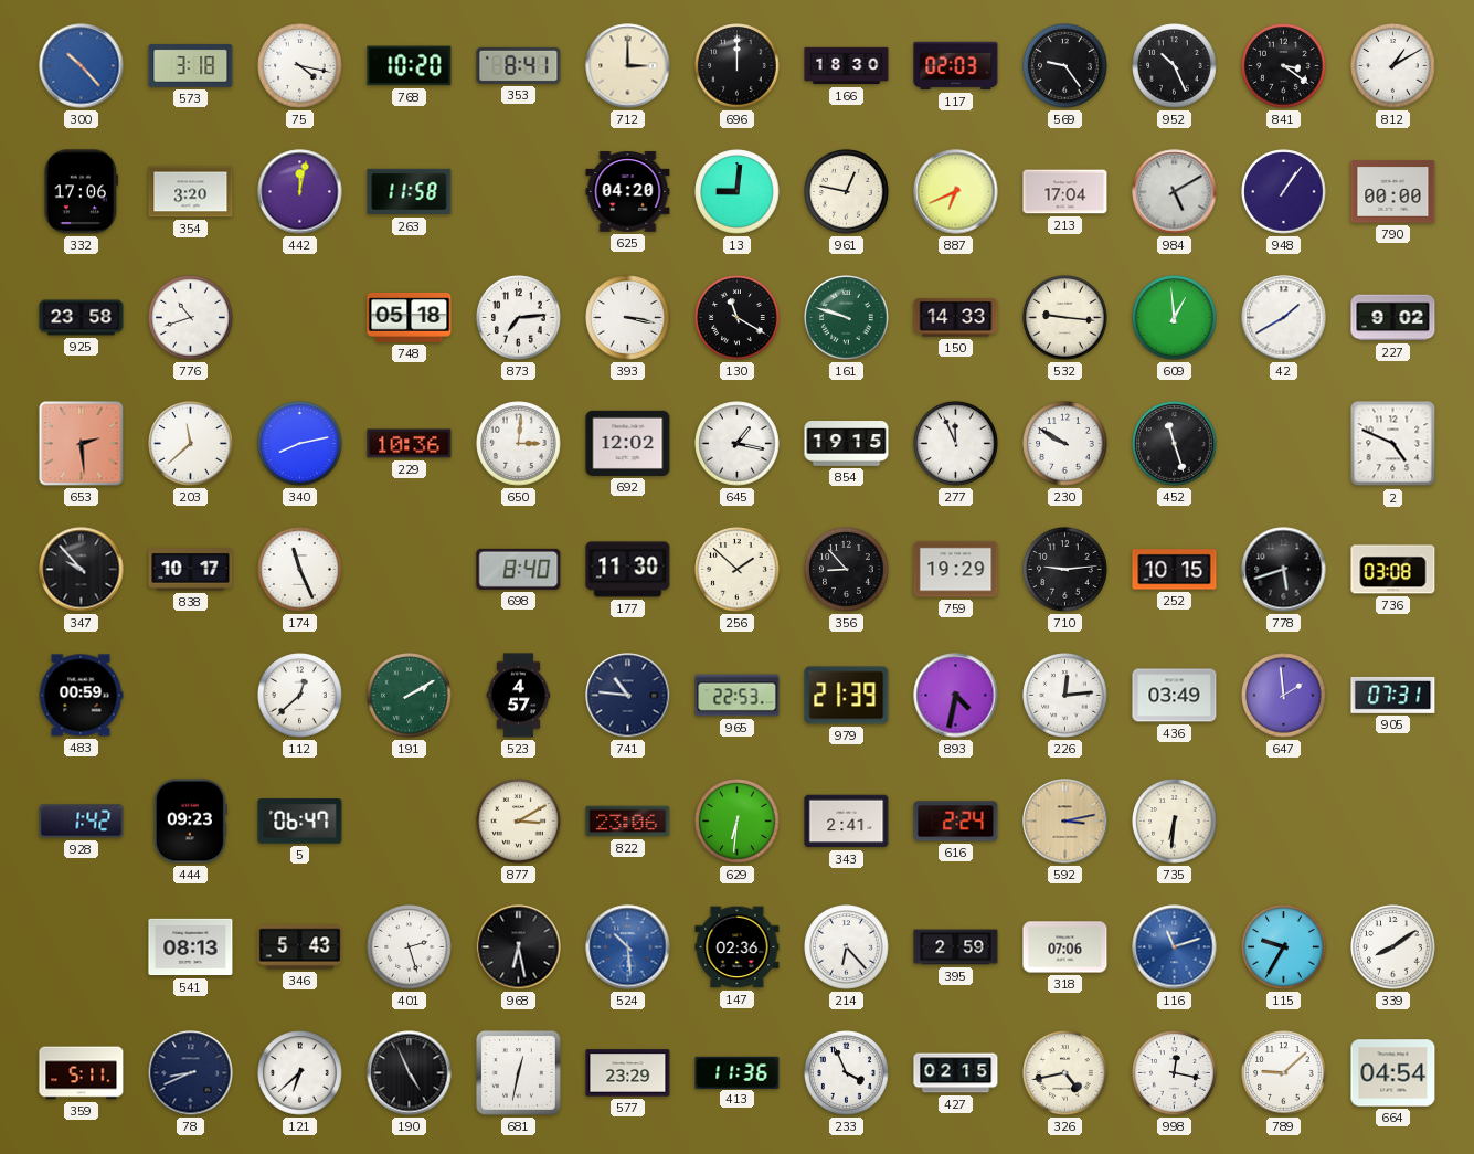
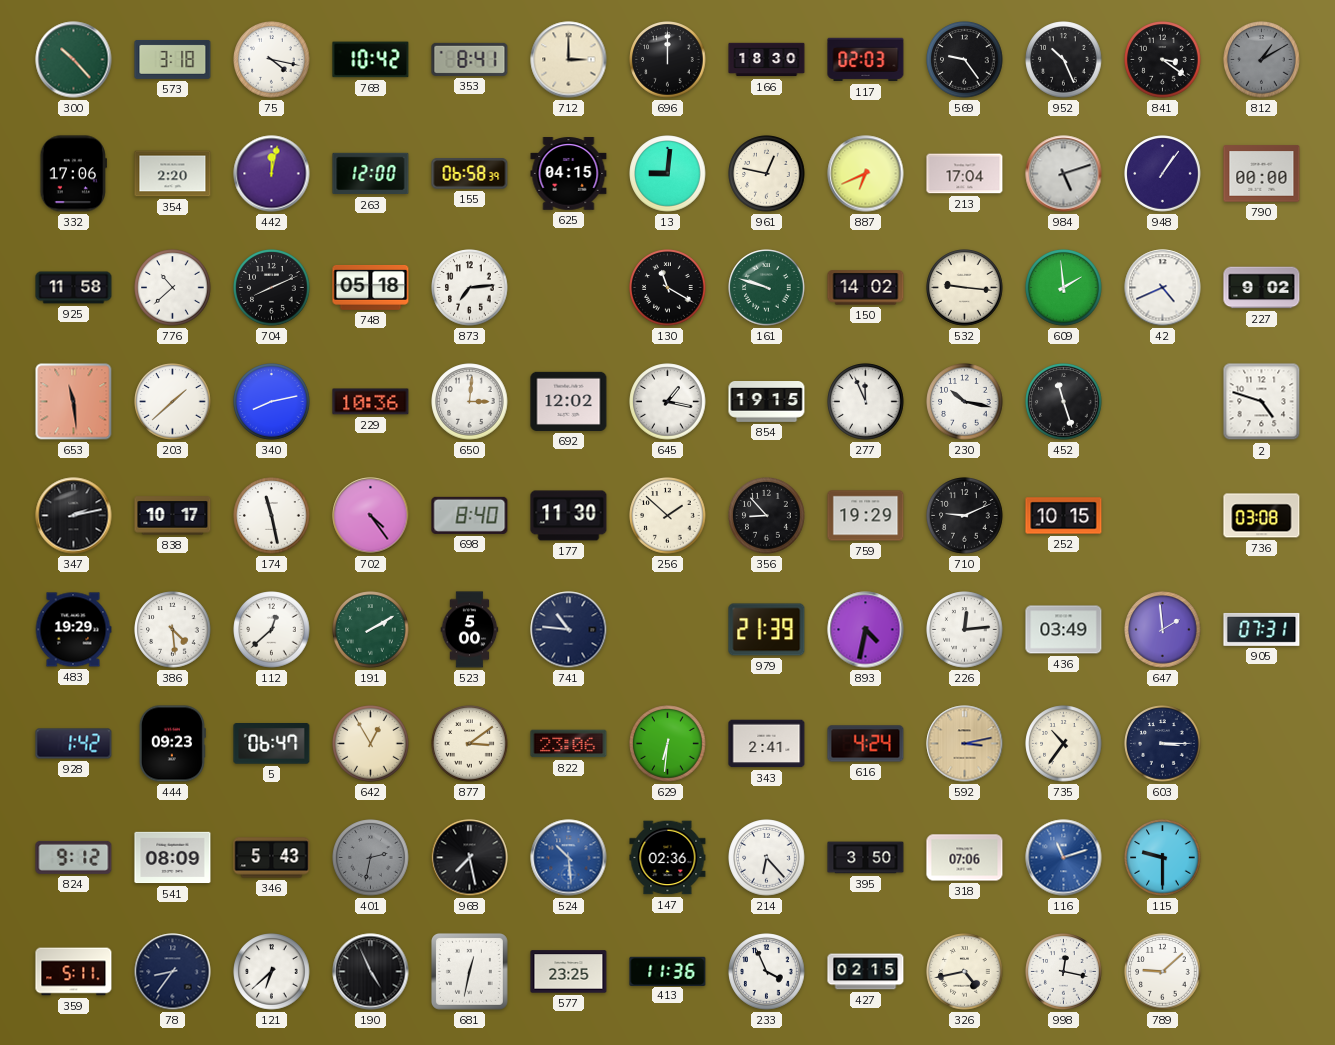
300 dial: blue -> green (74, 60)
768: 10:20 -> 10:42 (371, 60)
812 dial: white -> grey (1262, 60)
354: 3:20 -> 2:20 (173, 174)
263: 11:58 -> 12:00 (371, 174)
155: none -> 06:58 (470, 174)
625: 04:20 -> 04:15 (569, 174)
984: 5:10 -> 5:12 (1064, 174)
925: 23:58 -> 11:58 (74, 288)
776: 10:42 -> 10:38 (173, 288)
704: none -> 8:11 (272, 288)
393: 3:17 -> none (628, 318)
150: 14:33 -> 14:02 (866, 288)
609: 12:59 -> 1:59 (1064, 288)
42: 1:40 -> 4:41 (1163, 288)
653: 2:29 -> 11:29 (74, 402)
203: 11:38 -> 1:38 (173, 402)
230: 9:50 -> 10:17 (965, 402)
2: 4:49 -> 4:48 (1262, 402)
347: 9:53 -> 2:13 (74, 516)
174: 11:26 -> 11:28 (272, 516)
702: none -> 4:24 (371, 516)
710: 9:14 -> 9:11 (965, 516)
778: 5:42 -> none (1284, 570)
483: 00:59 -> 19:29 (73, 630)
386: none -> 4:29 (173, 630)
523: 4:57 -> 5:00 (470, 630)
965: 22:53 -> none (738, 696)
642: none -> 12:55 (371, 744)
877: 3:10 -> 3:09 (470, 744)
616: 2:24 -> 4:24 (866, 744)
735: 6:31 -> 10:36 (1064, 744)
603: none -> 3:15 (1163, 744)
824: none -> 9:12 (74, 857)
541: 08:13 -> 08:09 (173, 858)
401: 2:27 -> 2:32 (371, 858)
401 dial: white -> grey (371, 858)
968: 6:28 -> 7:28 (470, 858)
395: 2:59 -> 3:50 (866, 858)
115: 9:35 -> 9:30 (1163, 858)
339: 8:09 -> none (1393, 947)
78: 8:41 -> 8:36 (173, 972)
577: 23:29 -> 23:25 (569, 972)
664: 04:54 -> none (1393, 1073)
